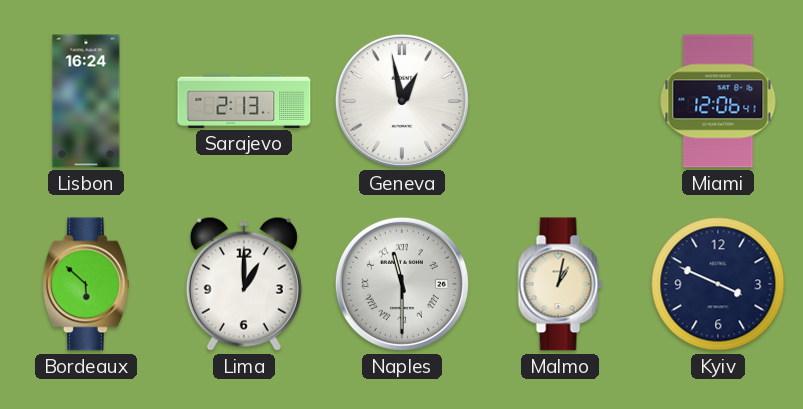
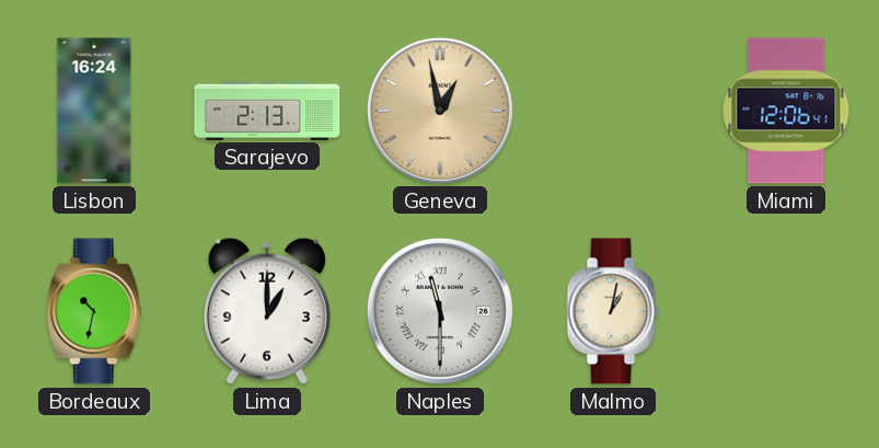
Geneva dial: white -> champagne (440, 111)
Bordeaux: 5:52 -> 10:32 (94, 311)
Kyiv: 3:49 -> none (718, 284)
